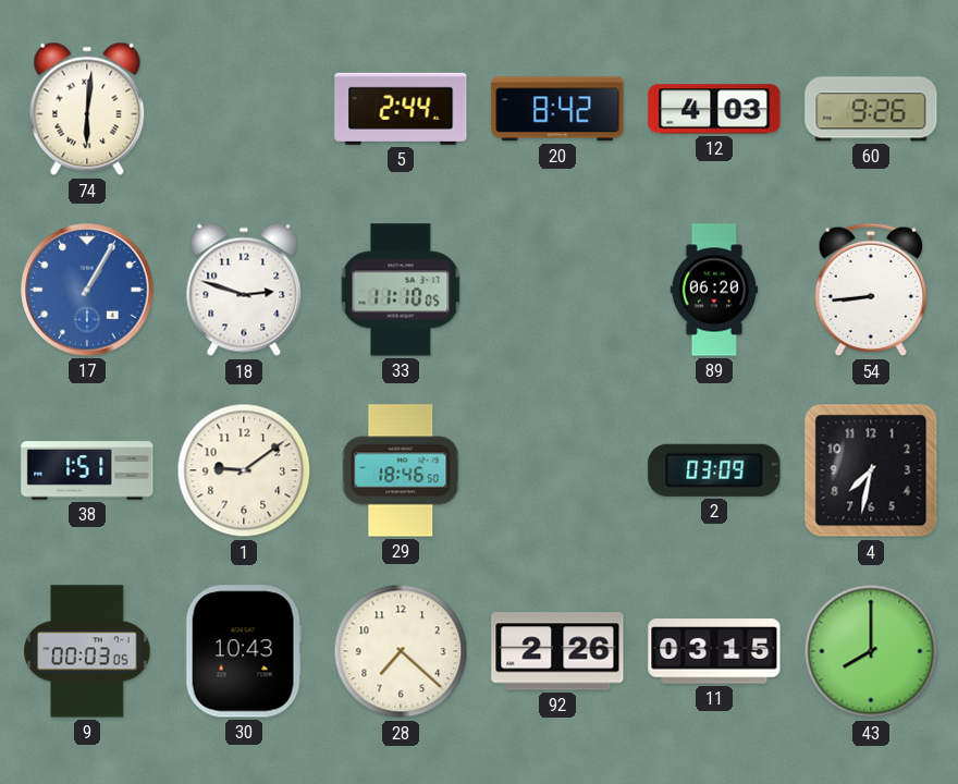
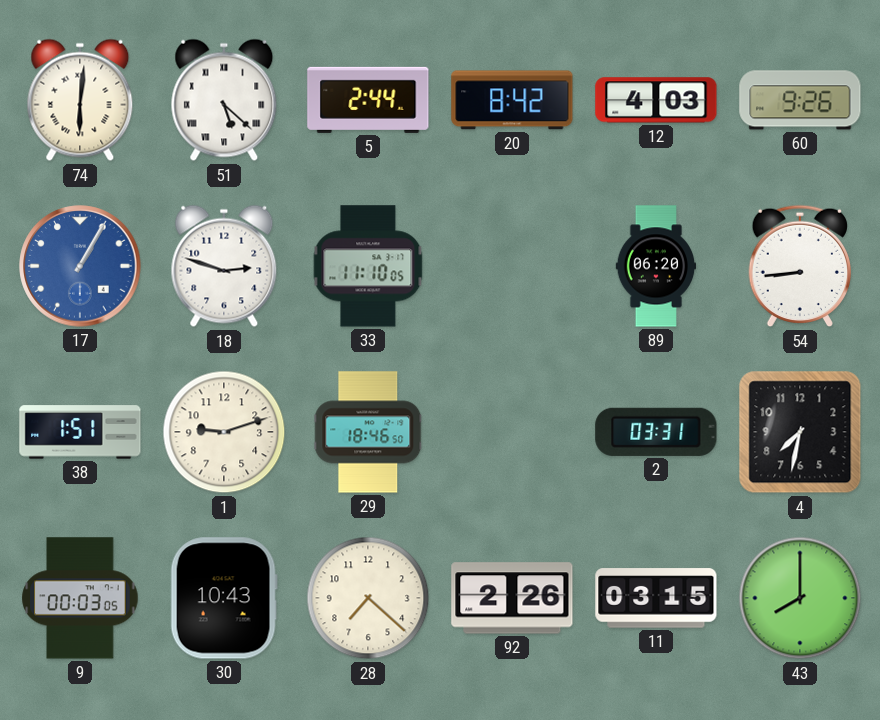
51: none -> 5:22 (224, 100)
1: 9:09 -> 9:12 (224, 432)
2: 03:09 -> 03:31 (656, 432)
